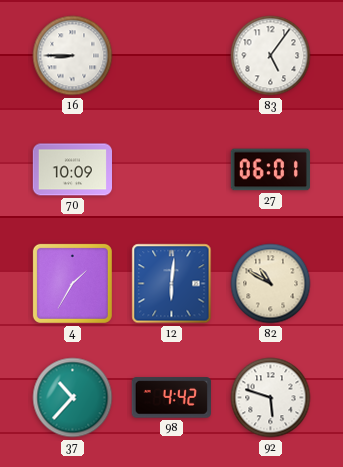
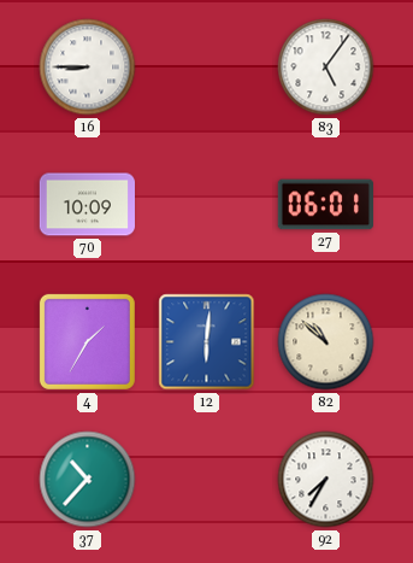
82: 10:50 -> 10:52 (326, 342)
98: 4:42 -> none (171, 398)
92: 5:48 -> 7:35 (326, 480)
